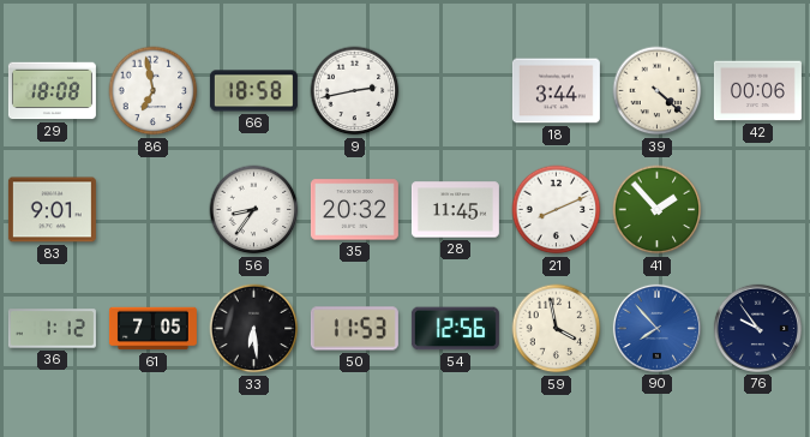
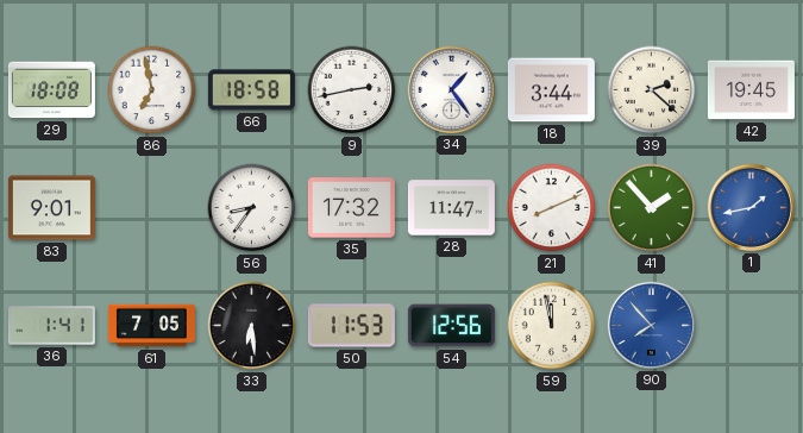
34: none -> 1:24 (451, 89)
39: 4:22 -> 2:22 (652, 90)
42: 00:06 -> 19:45 (751, 90)
35: 20:32 -> 17:32 (351, 208)
28: 11:45 -> 11:47 (451, 208)
1: none -> 1:43 (751, 207)
36: 1:12 -> 1:41 (51, 326)
59: 3:58 -> 11:58 (552, 326)
76: 9:54 -> none (757, 328)
